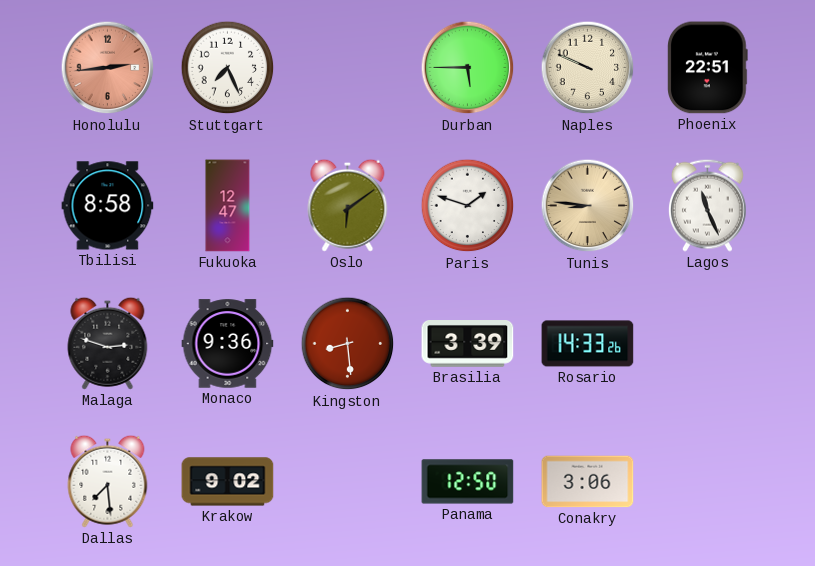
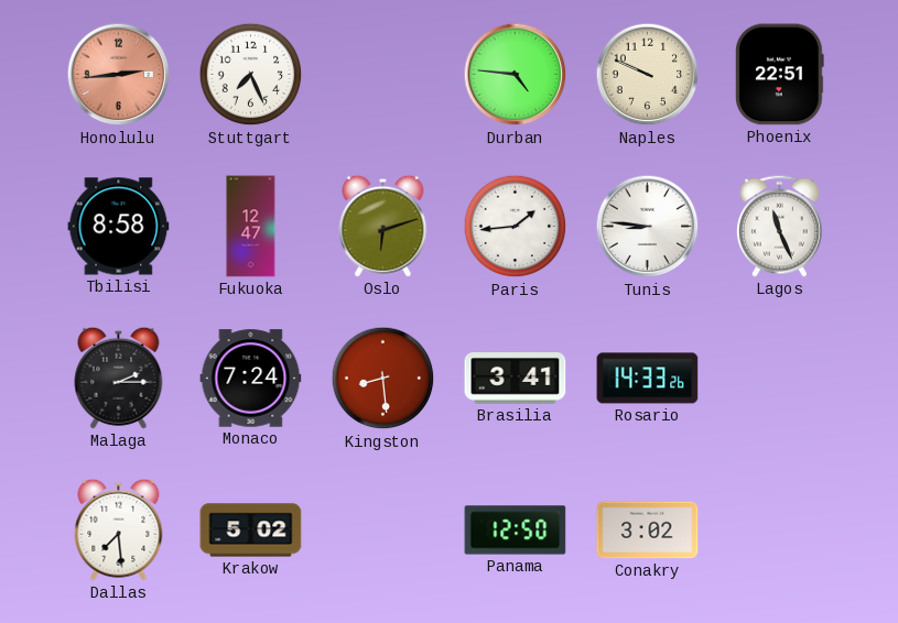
Durban: 5:45 -> 4:46 (516, 75)
Oslo: 6:09 -> 6:12 (383, 226)
Paris: 1:48 -> 1:44 (516, 227)
Tunis dial: champagne -> white (648, 227)
Malaga: 2:48 -> 2:15 (119, 378)
Monaco: 9:36 -> 7:24 (251, 379)
Brasilia: 3:39 -> 3:41 (516, 379)
Krakow: 9:02 -> 5:02 (251, 531)
Conakry: 3:06 -> 3:02 (648, 531)
